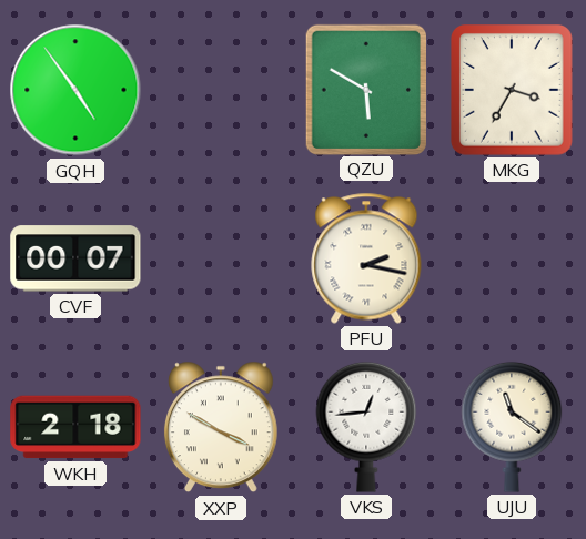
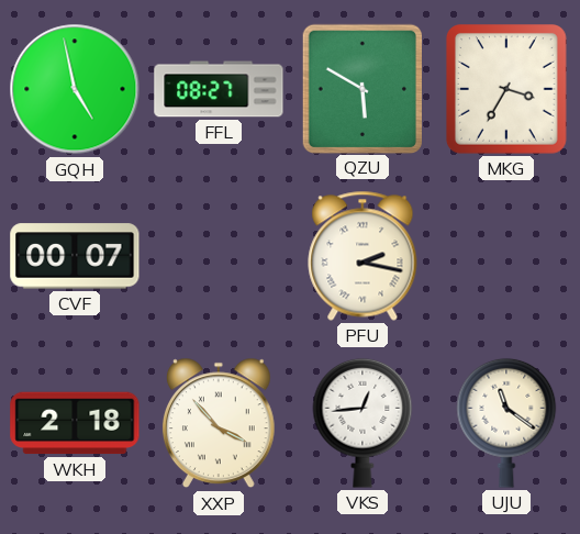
GQH: 4:54 -> 4:58 (75, 89)
FFL: none -> 08:27 (219, 89)
XXP: 3:50 -> 3:53 (219, 423)
